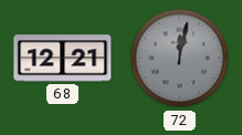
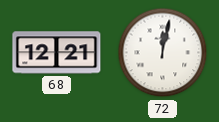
72 dial: grey -> white (163, 53)
